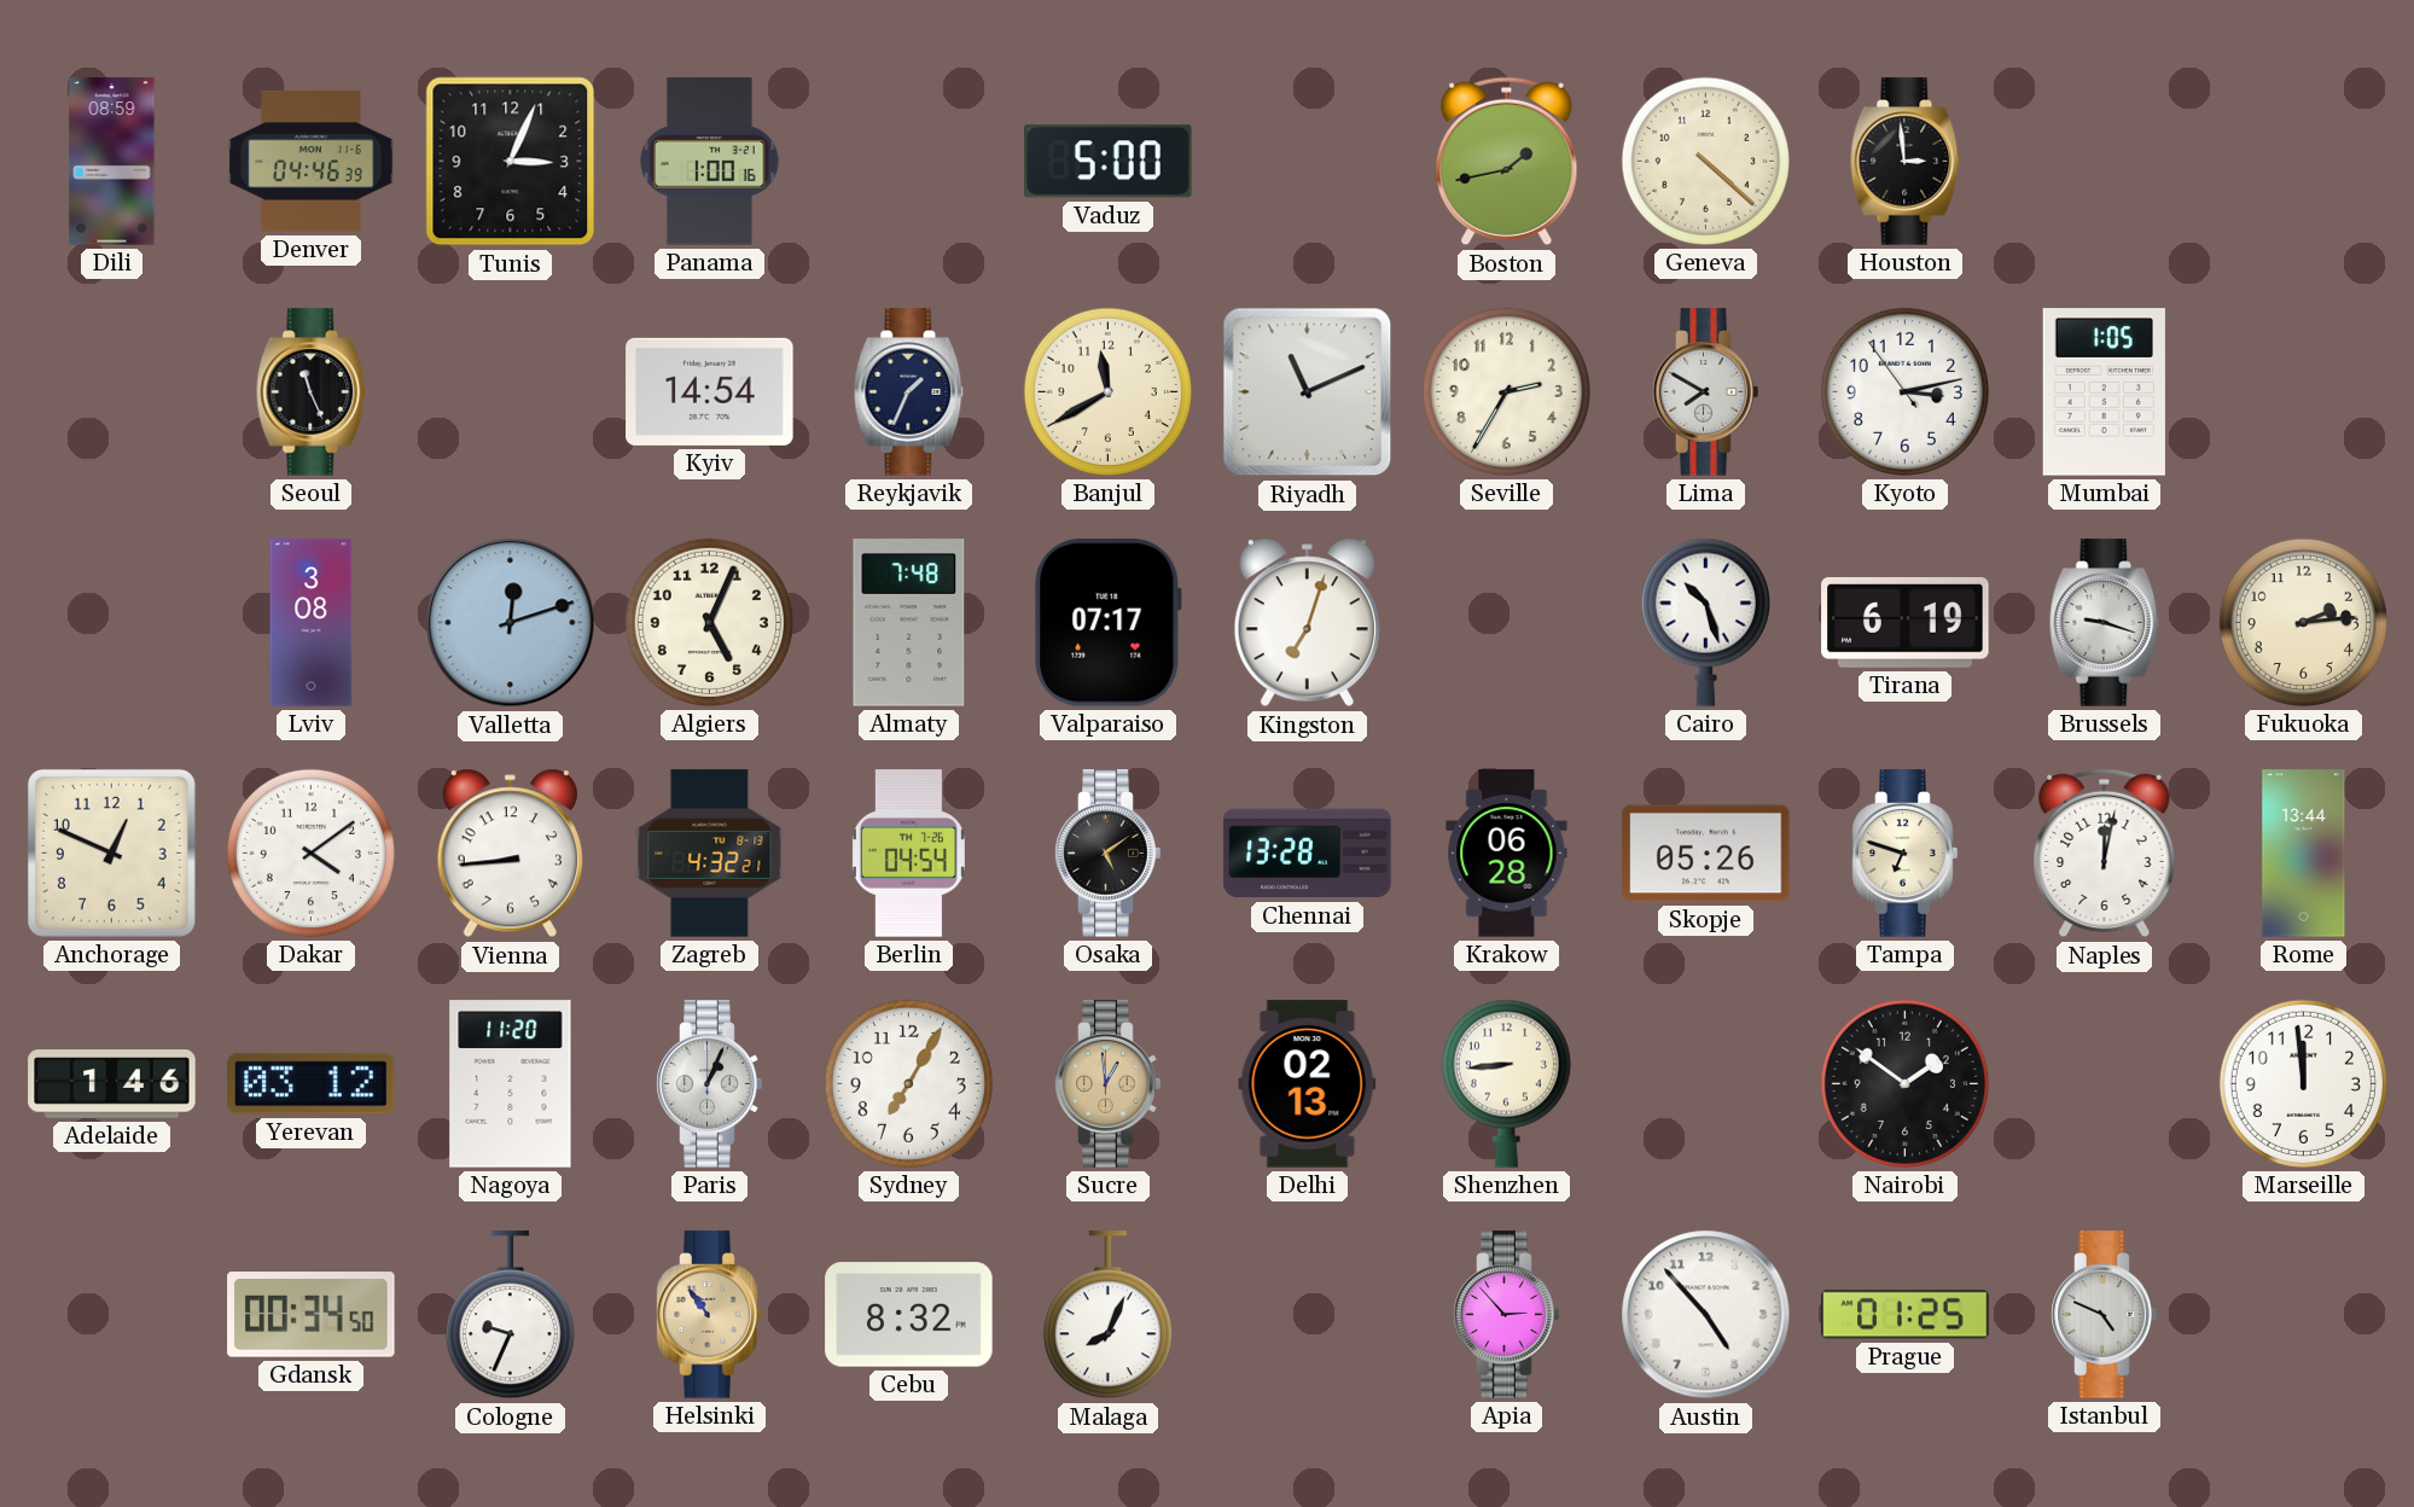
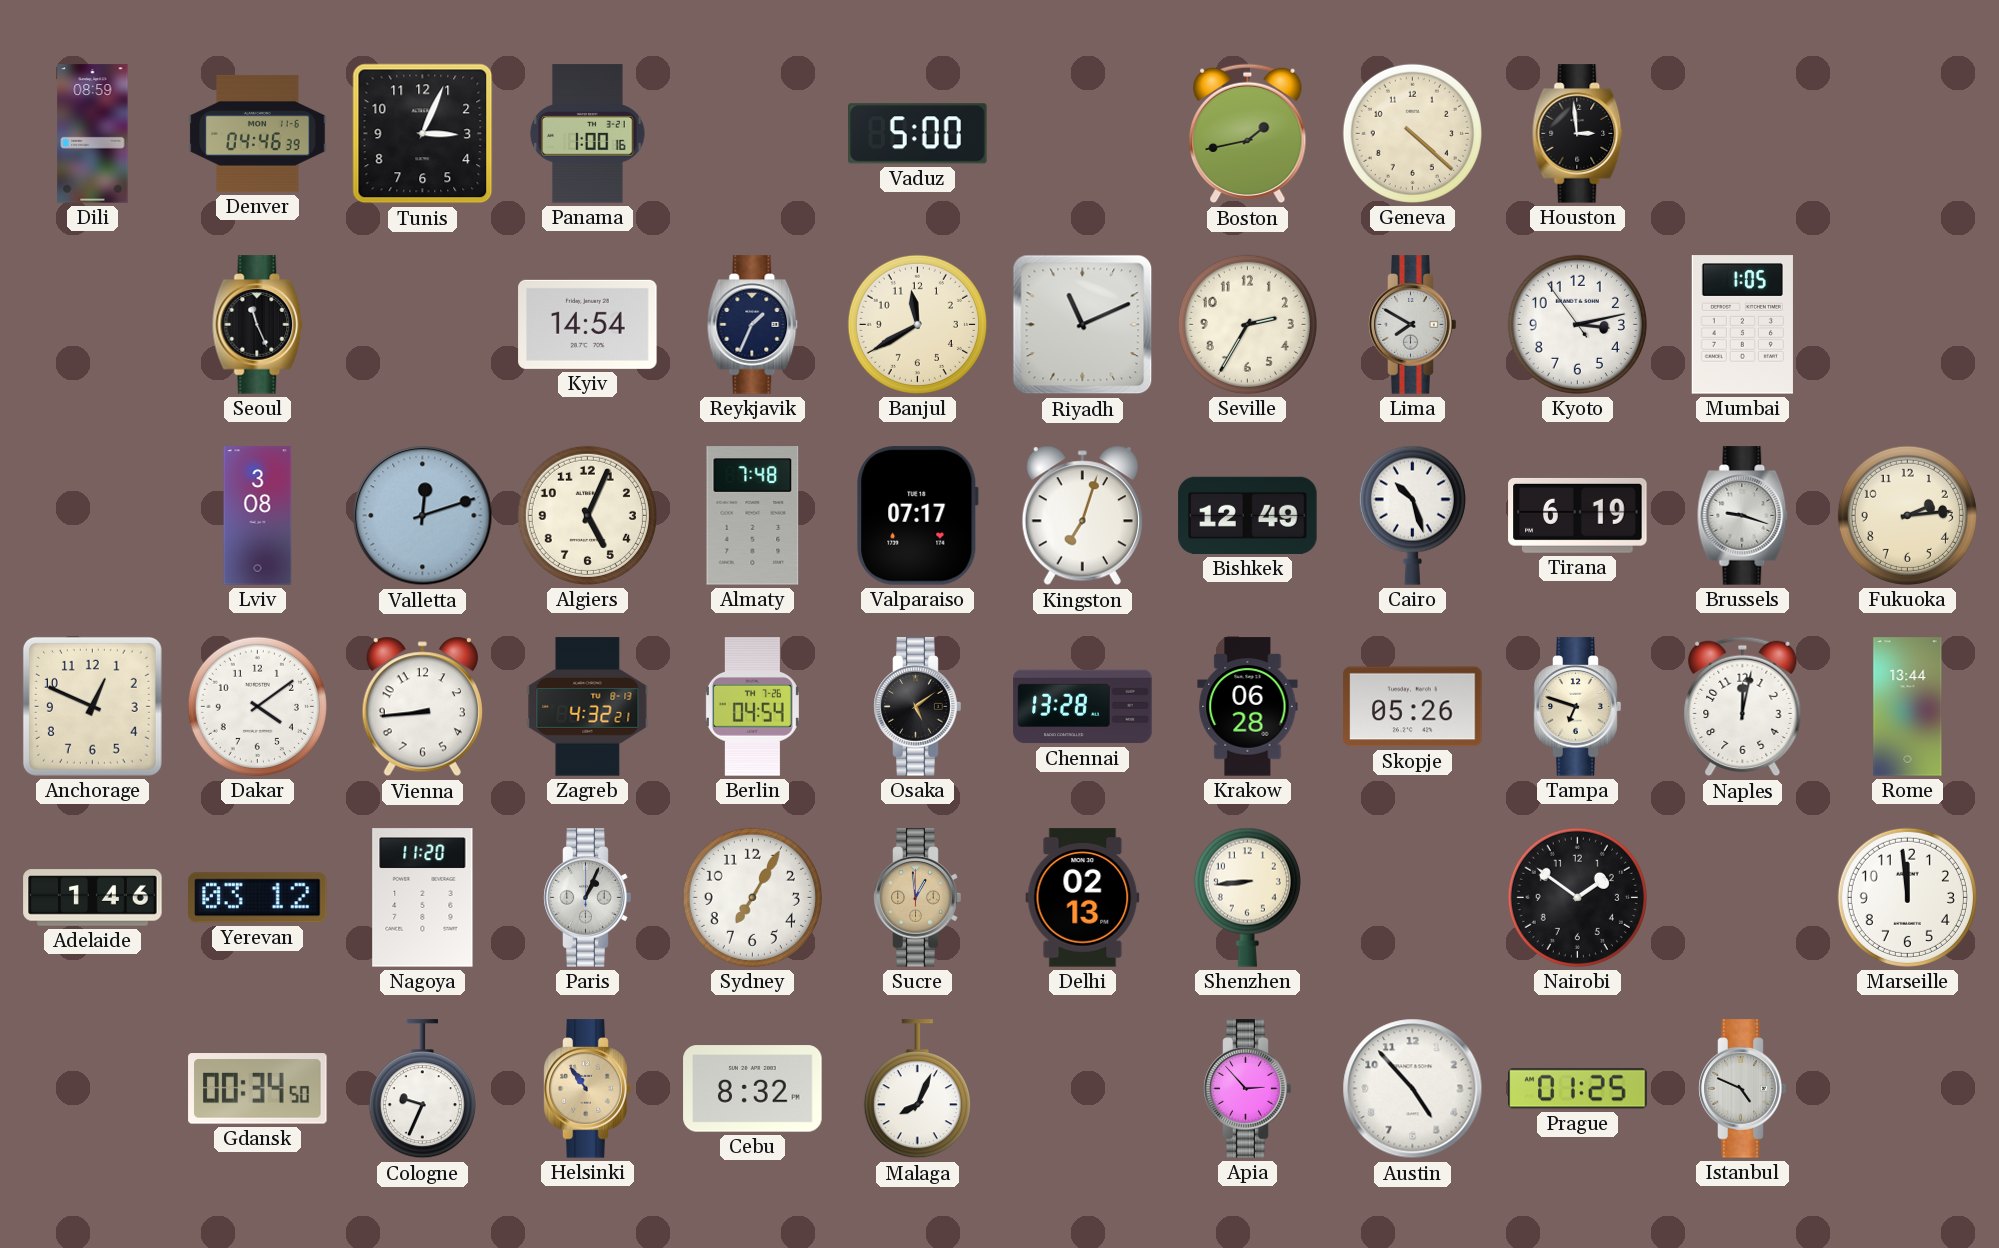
Bishkek: none -> 12:49 (1248, 515)
